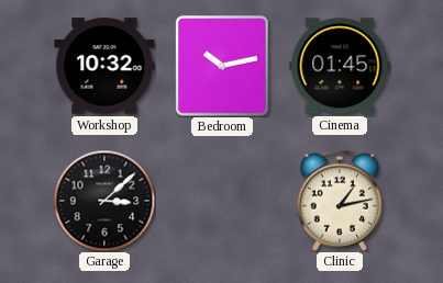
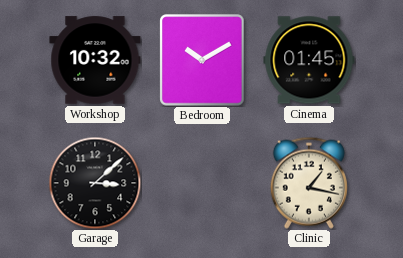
Bedroom: 10:13 -> 10:10 (202, 60)
Clinic: 1:13 -> 1:17 (309, 183)
